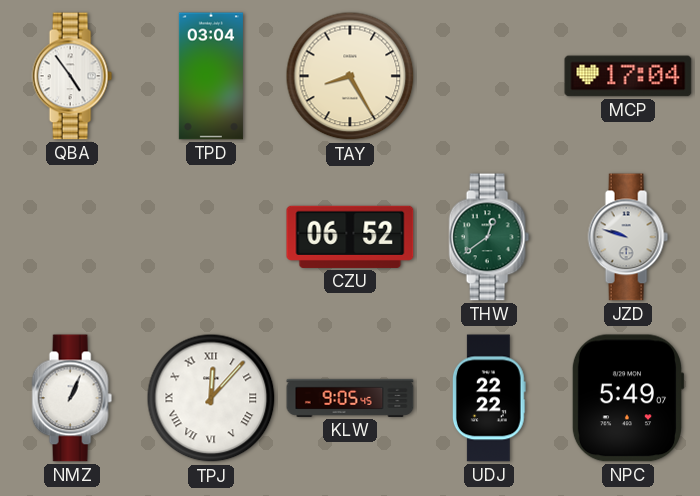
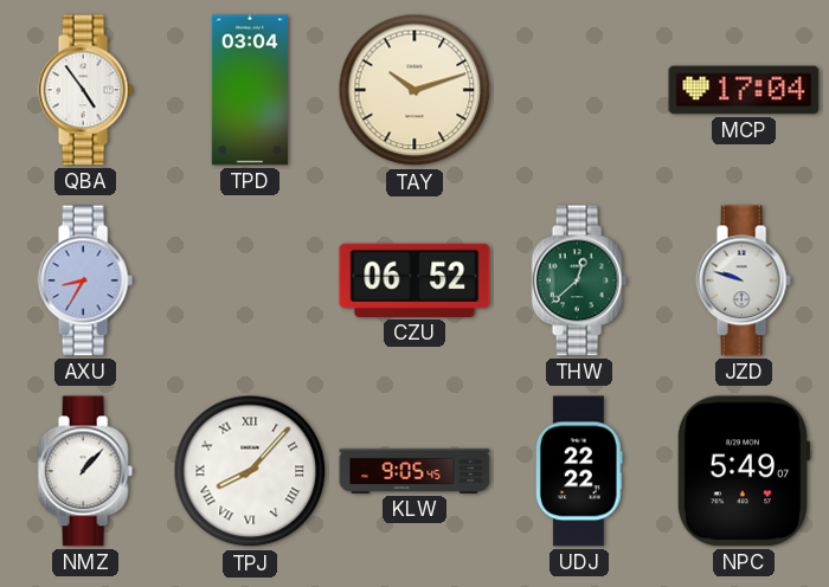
TAY: 8:25 -> 10:12 (415, 90)
AXU: none -> 8:35 (85, 280)
THW: 12:39 -> 12:38 (579, 280)
NMZ: 1:04 -> 1:07 (85, 471)
TPJ: 12:07 -> 8:07 (250, 471)
